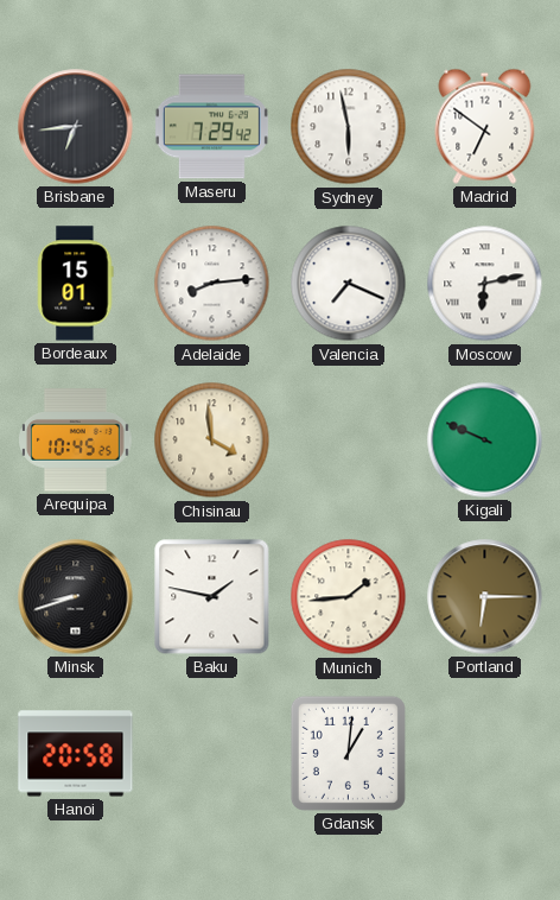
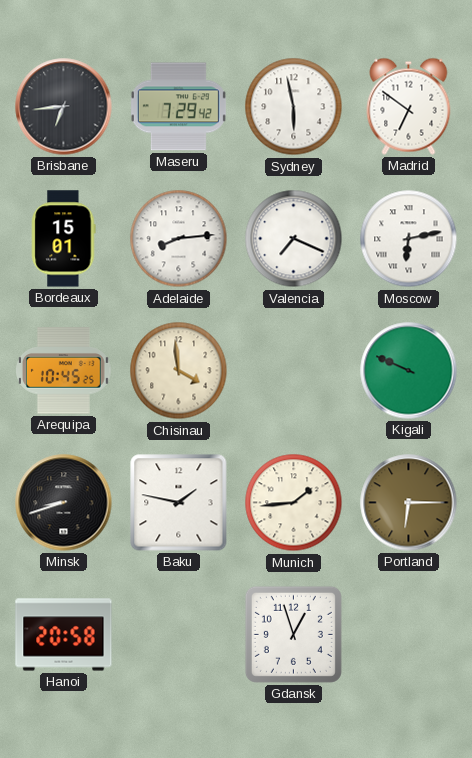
Gdansk: 1:01 -> 12:57 (293, 634)
